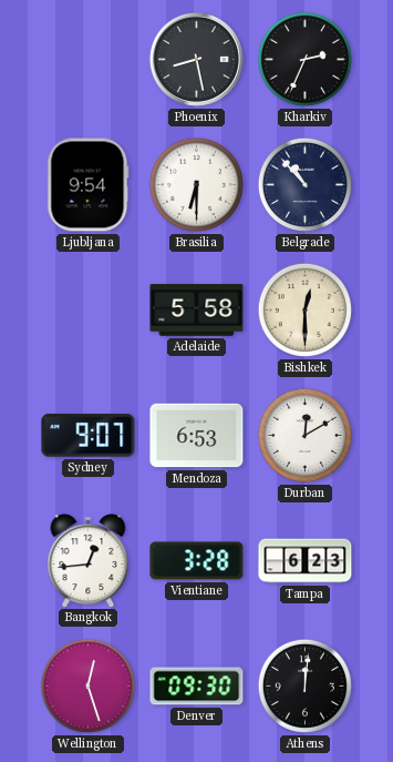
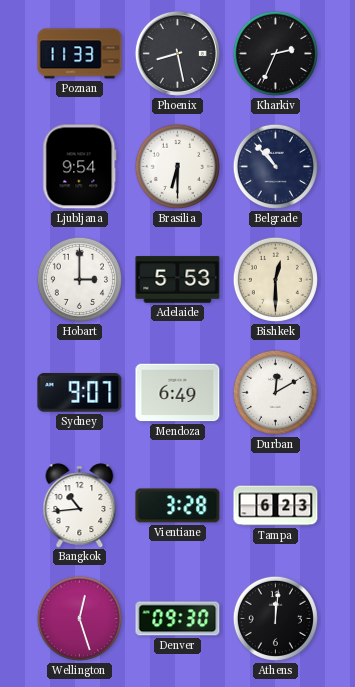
Poznan: none -> 11:33 (80, 54)
Hobart: none -> 3:00 (79, 279)
Adelaide: 5:58 -> 5:53 (178, 280)
Mendoza: 6:53 -> 6:49 (178, 393)
Bangkok: 12:44 -> 10:44 (80, 505)
